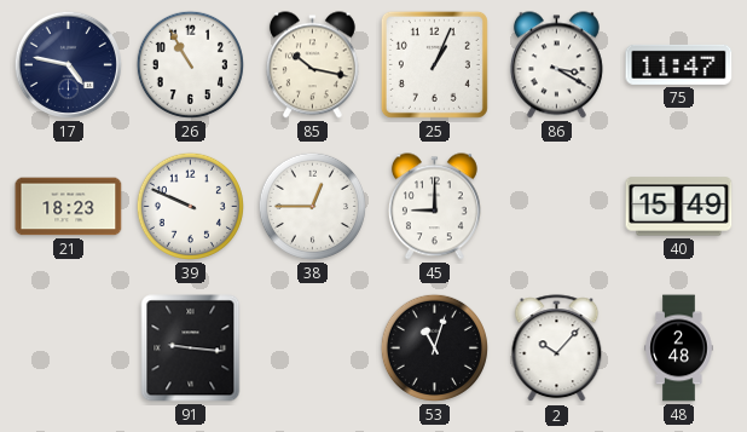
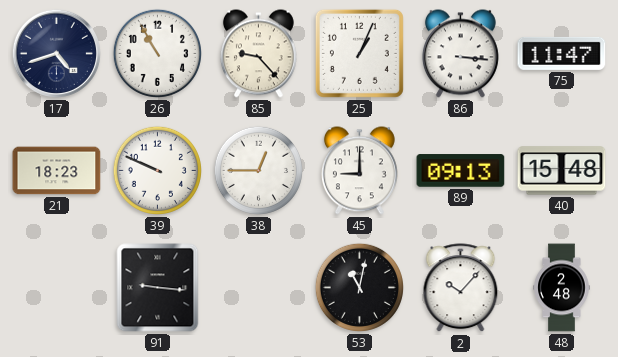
17: 4:47 -> 4:42 (56, 53)
85: 10:17 -> 9:23 (258, 54)
86: 3:20 -> 3:16 (460, 54)
89: none -> 09:13 (461, 171)
40: 15:49 -> 15:48 (562, 171)
53: 11:03 -> 11:02 (359, 287)
